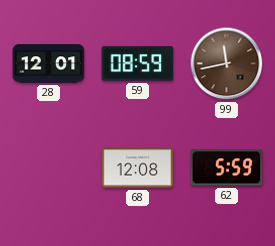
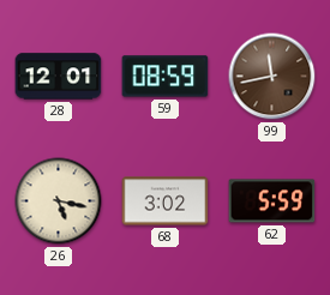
26: none -> 5:17 (59, 201)
68: 12:08 -> 3:02 (166, 201)
